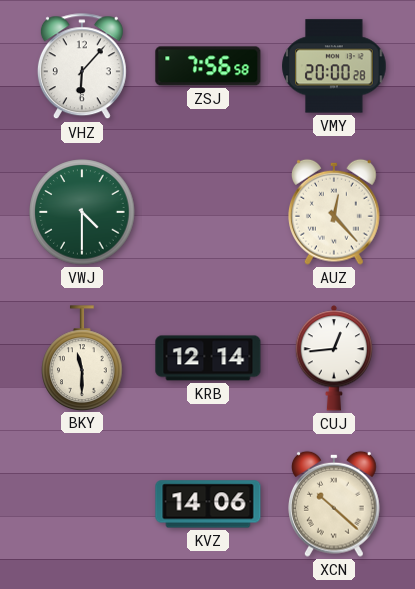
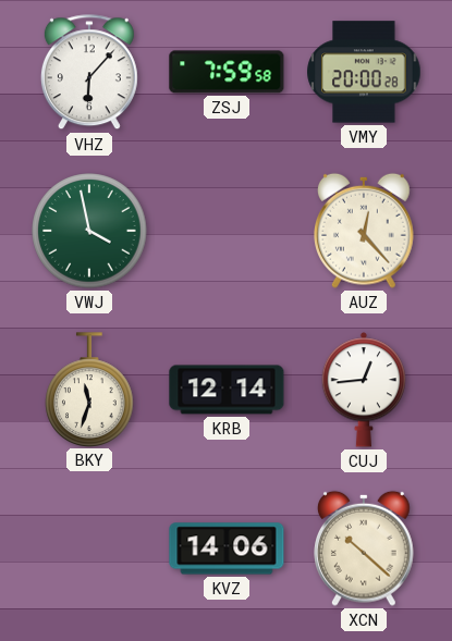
ZSJ: 7:56 -> 7:59 (227, 72)
VWJ: 4:30 -> 3:58 (89, 231)
BKY: 11:30 -> 11:33 (89, 390)
